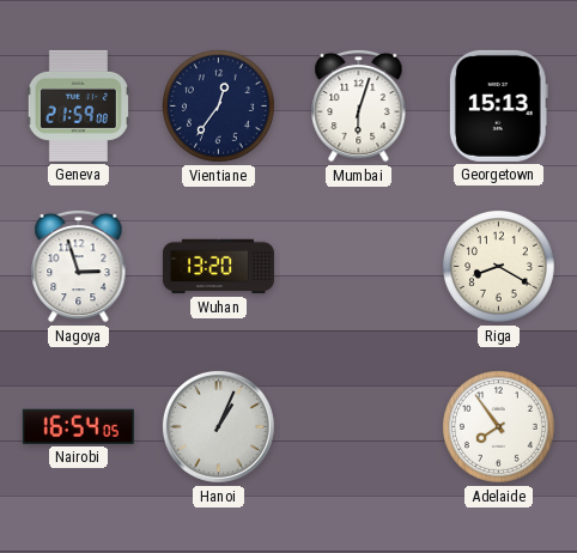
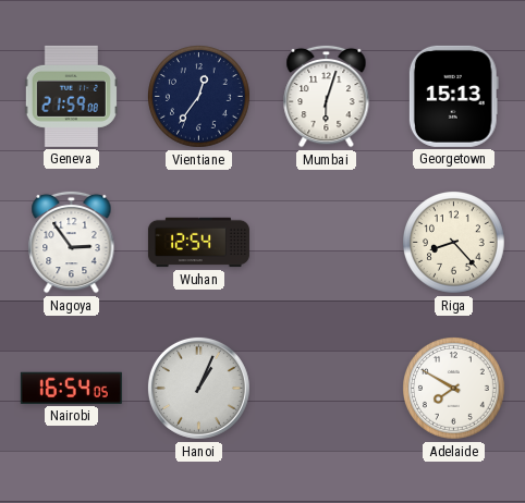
Nagoya: 2:57 -> 2:54 (72, 242)
Wuhan: 13:20 -> 12:54 (198, 243)
Riga: 8:20 -> 8:23 (454, 243)
Adelaide: 7:54 -> 7:50 (454, 389)
